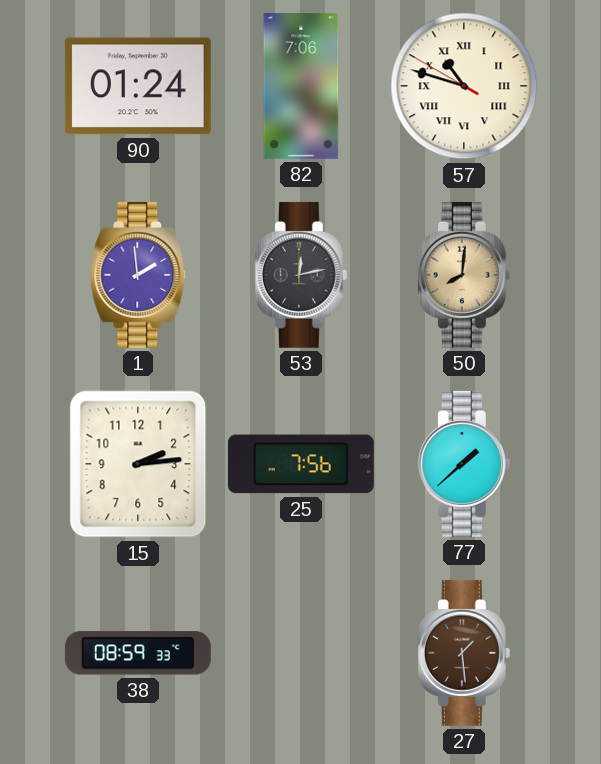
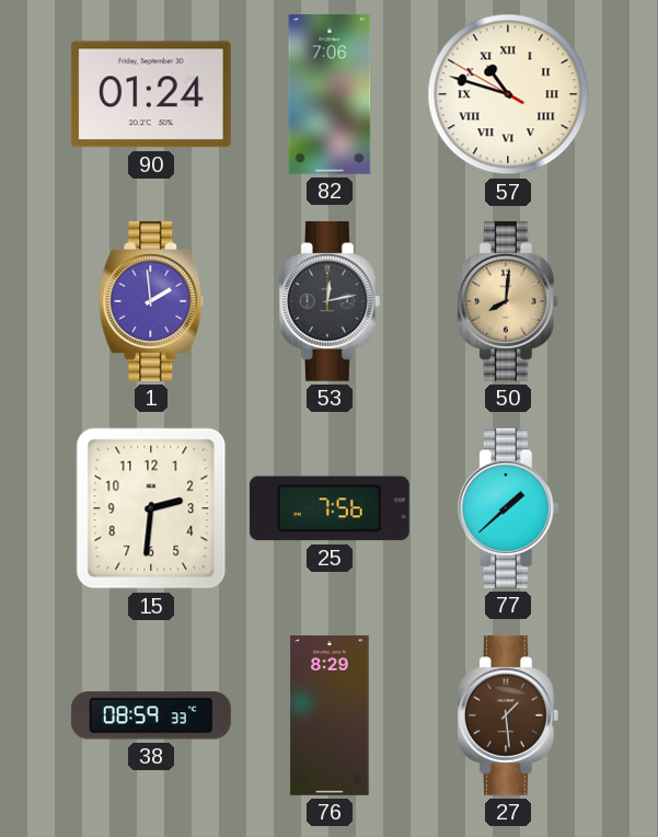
15: 2:14 -> 2:31 (151, 508)
76: none -> 8:29 (330, 715)
